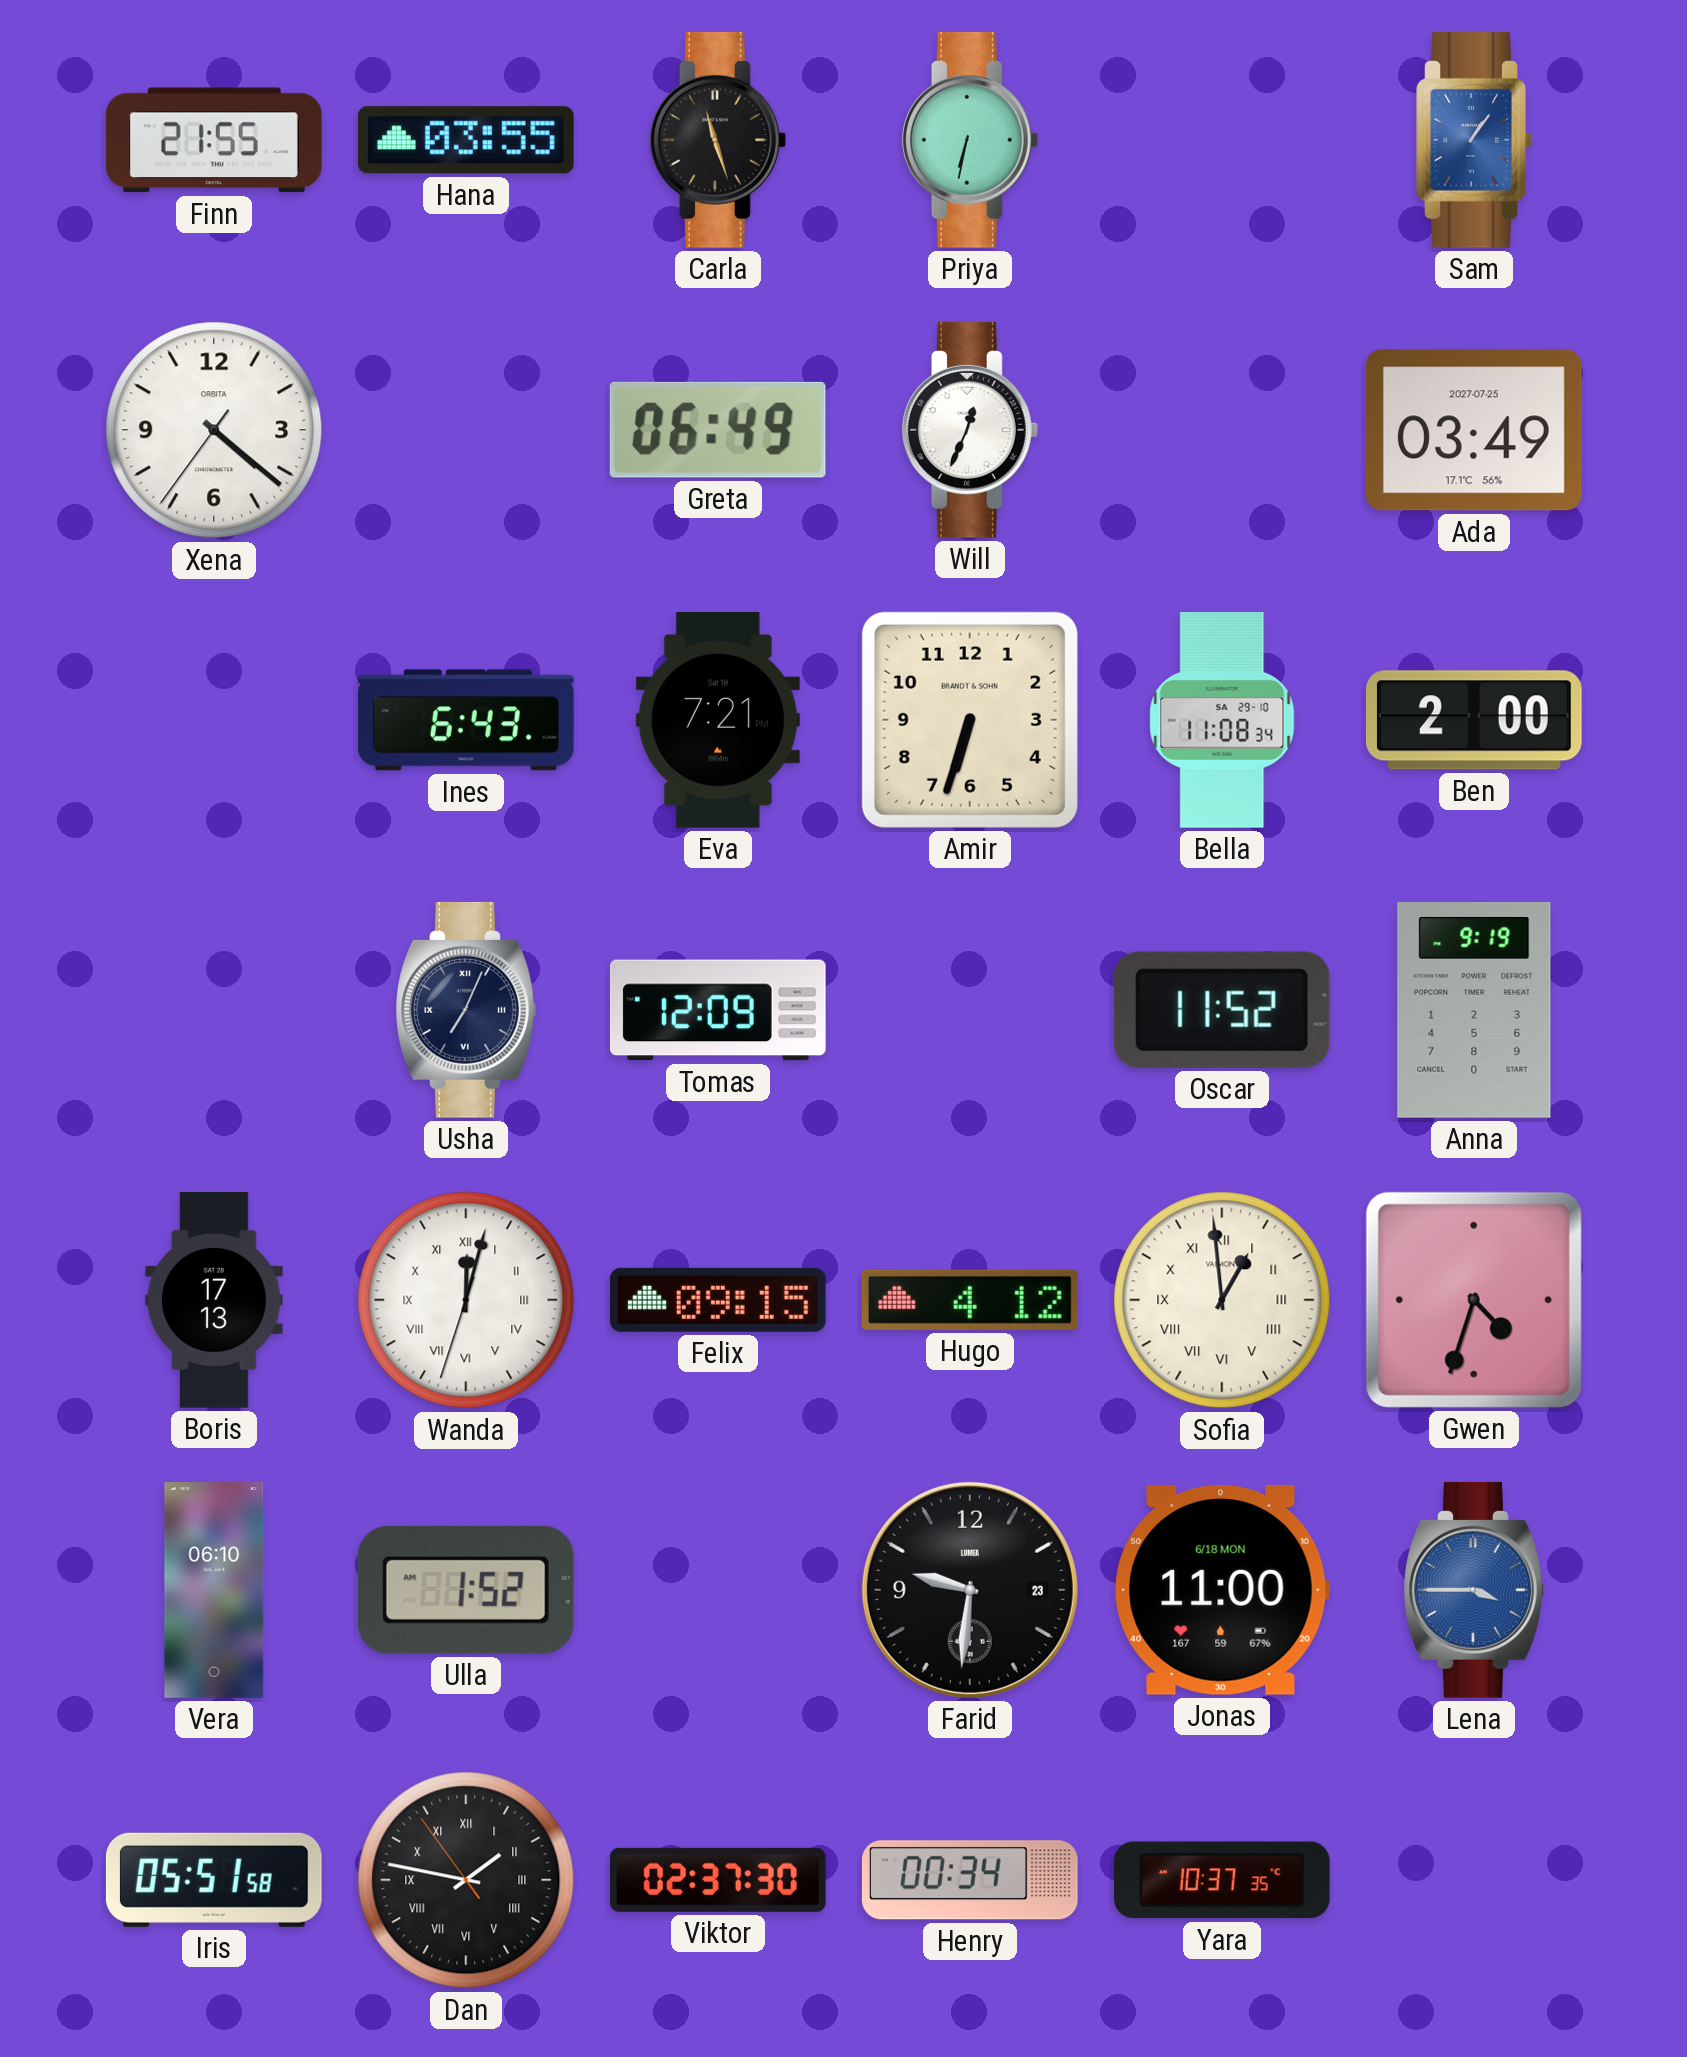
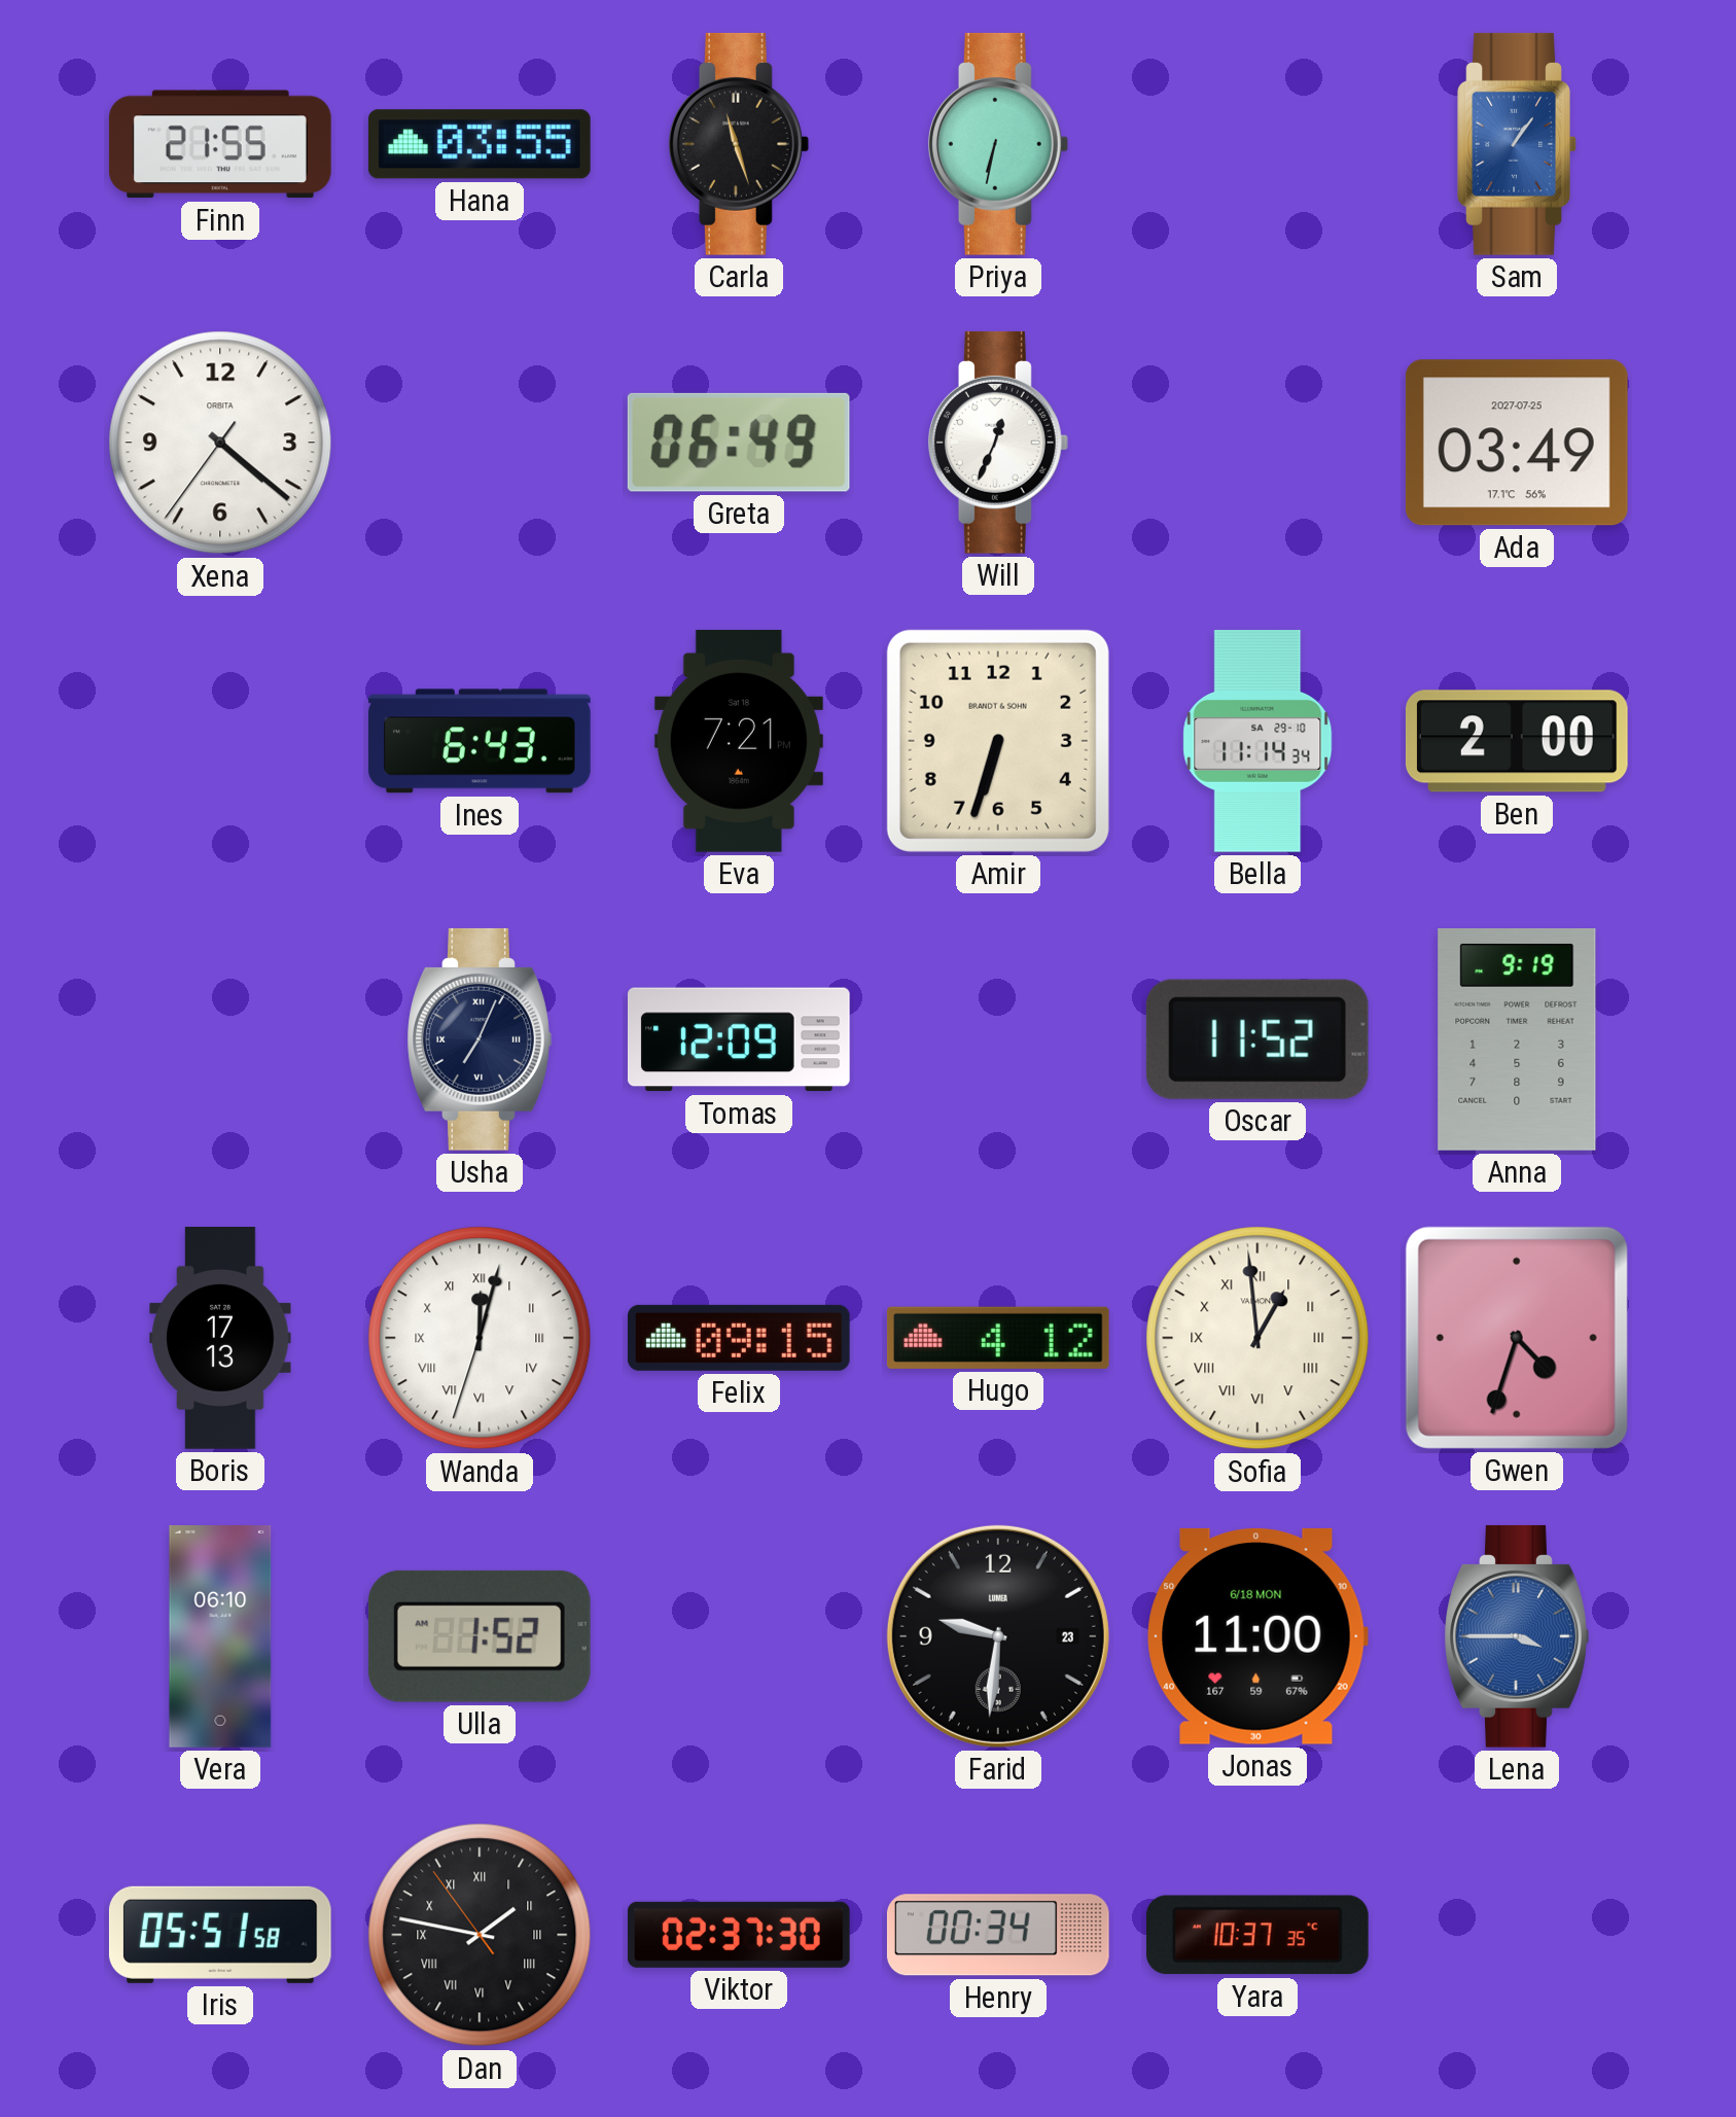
Bella: 11:08 -> 11:14 (1257, 742)
